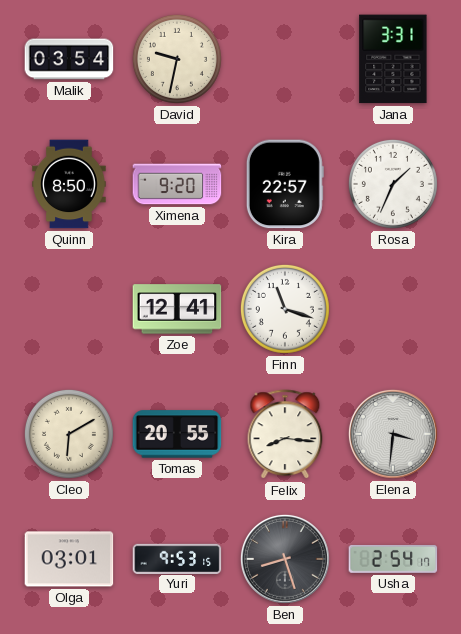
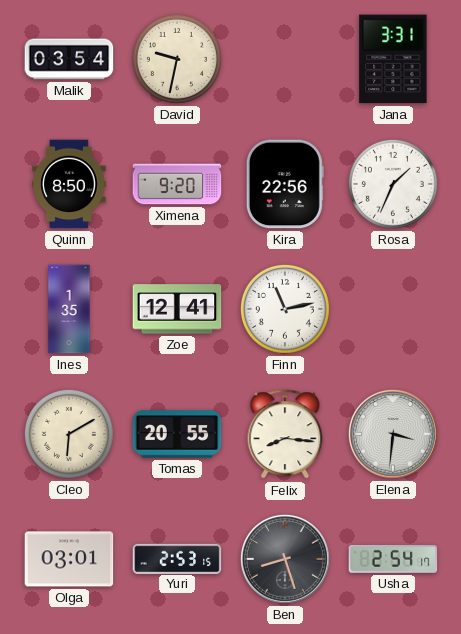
Kira: 22:57 -> 22:56 (285, 184)
Ines: none -> 1:35 (69, 309)
Finn: 11:18 -> 11:13 (285, 309)
Yuri: 9:53 -> 2:53 (177, 558)
